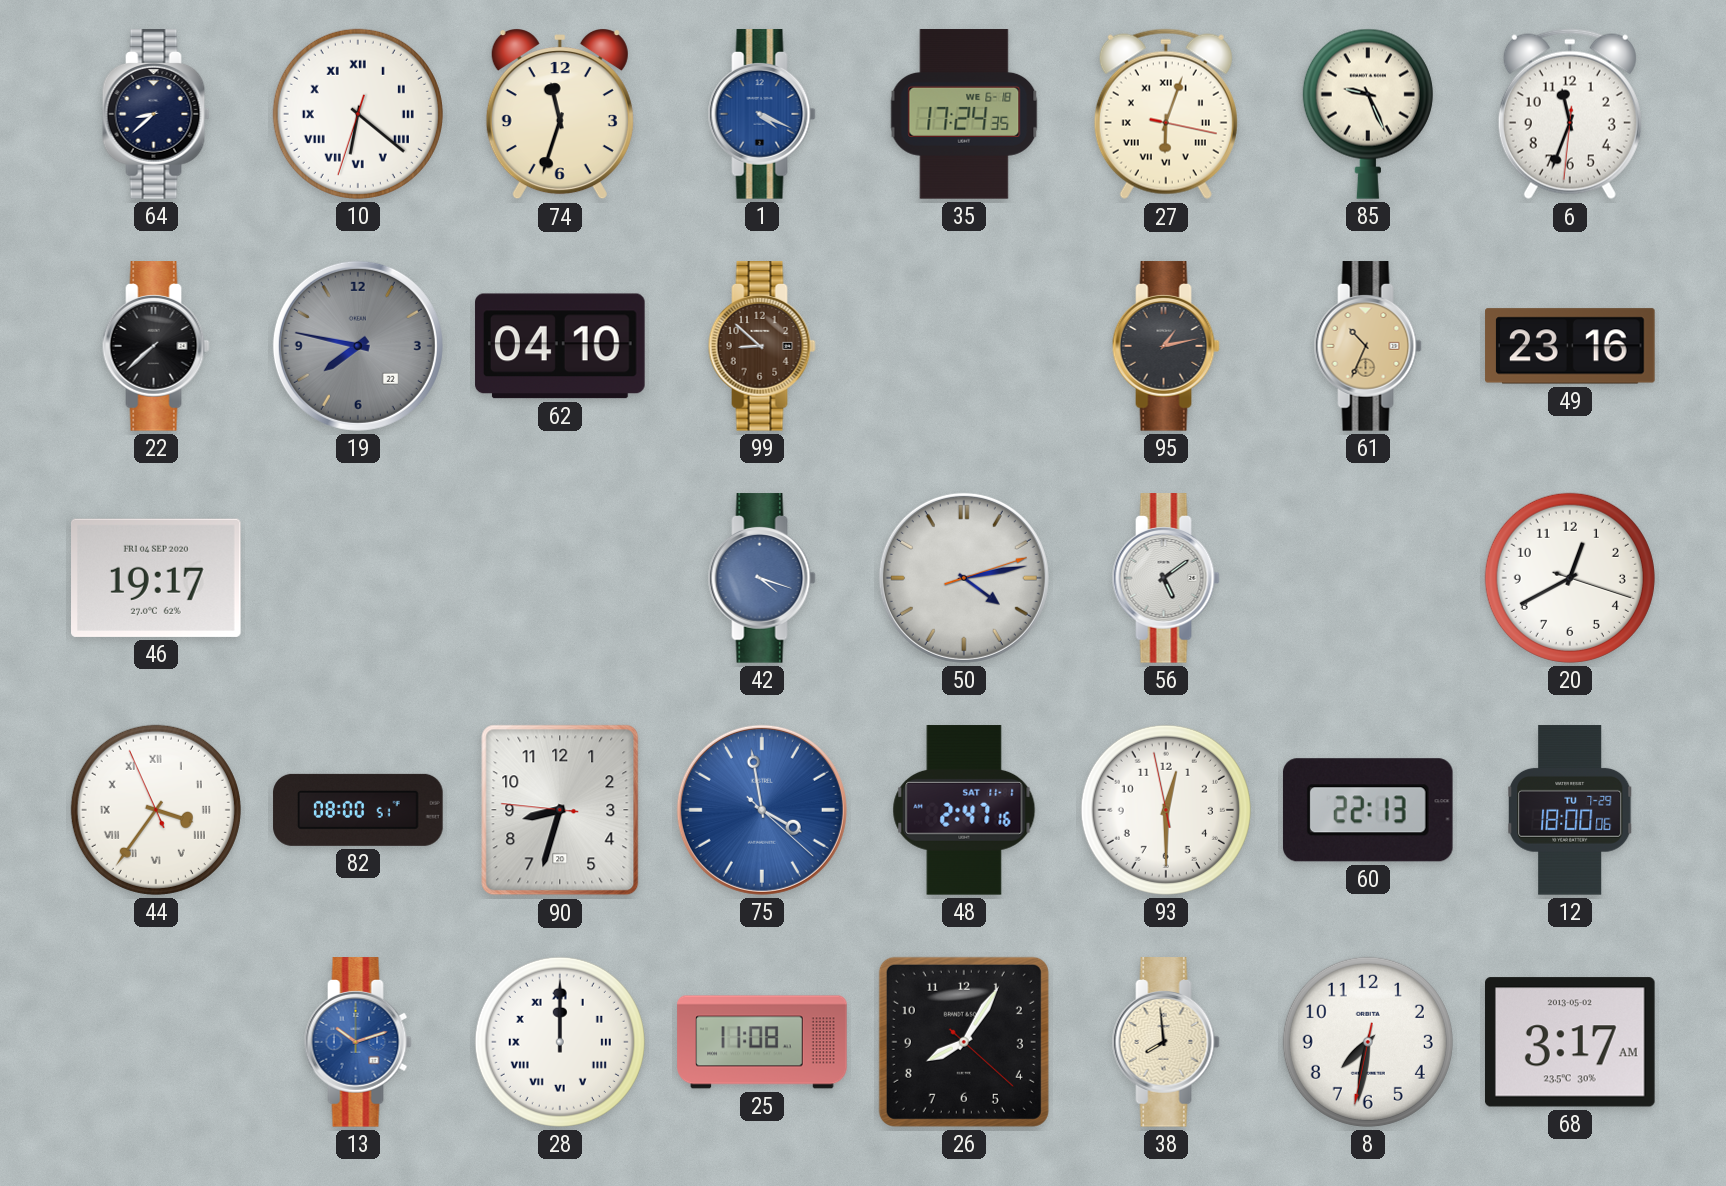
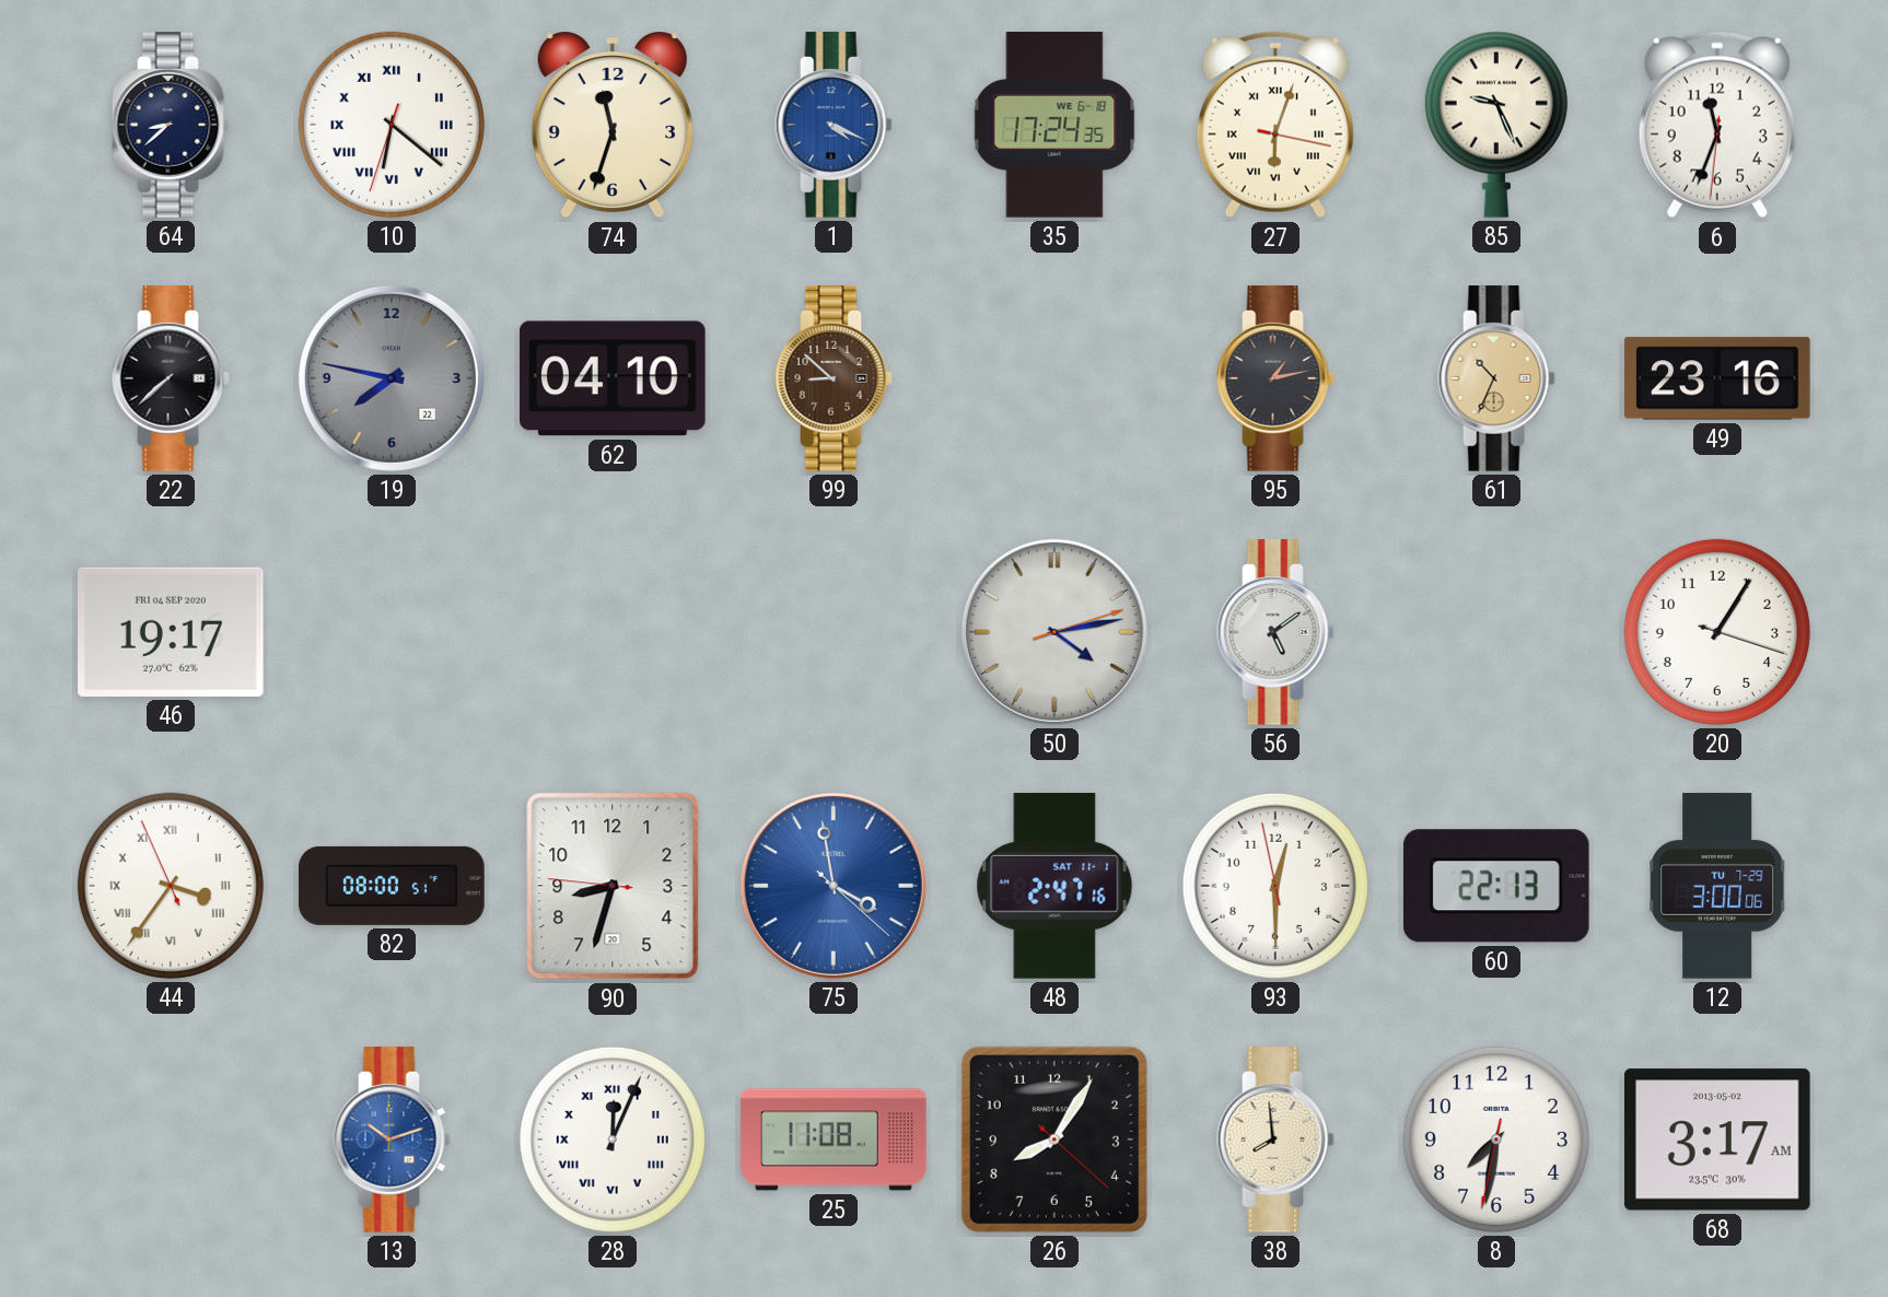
42: 4:18 -> none (762, 578)
20: 12:40 -> 1:05 (1717, 632)
12: 18:00 -> 3:00 (1718, 886)
28: 12:00 -> 12:04 (613, 1140)
